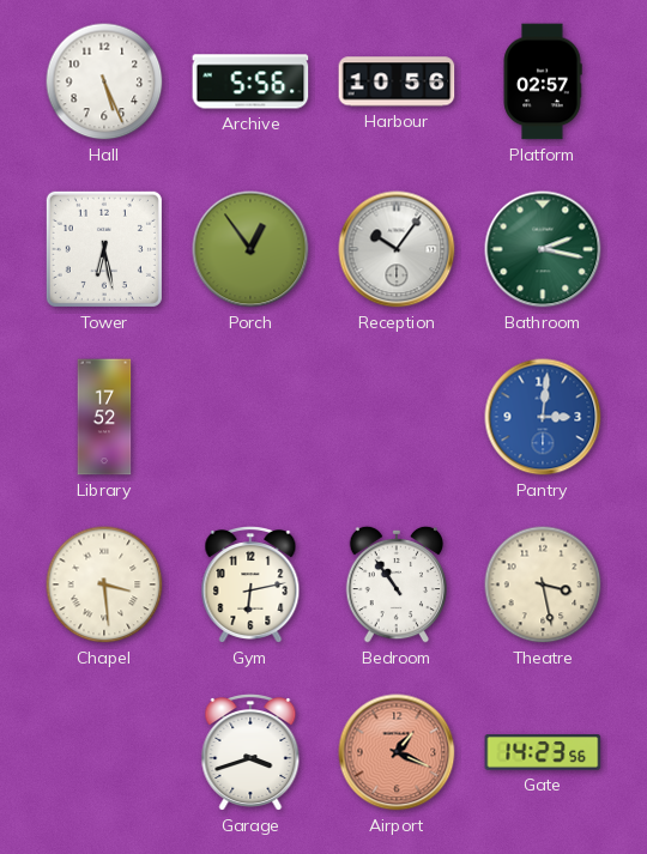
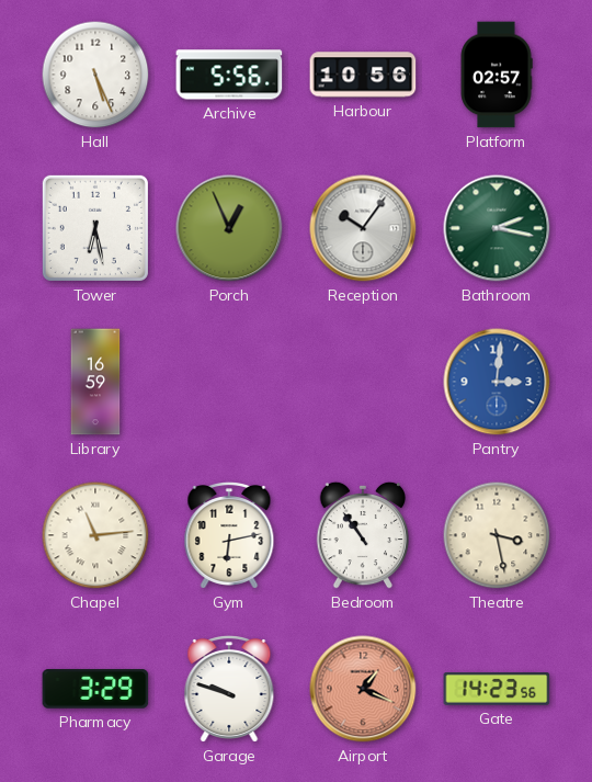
Porch: 12:54 -> 12:56 (229, 228)
Library: 17:52 -> 16:59 (95, 382)
Chapel: 3:29 -> 11:14 (95, 535)
Pharmacy: none -> 3:29 (95, 689)
Garage: 3:42 -> 9:48 (229, 690)
